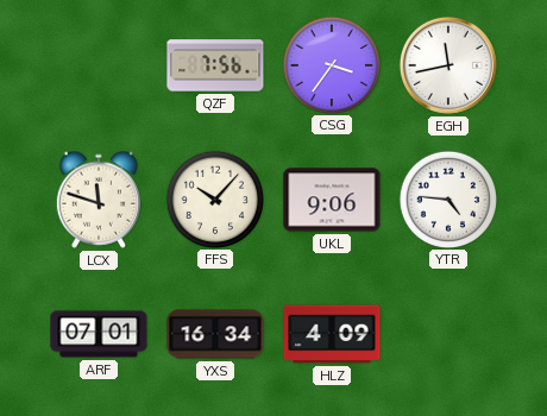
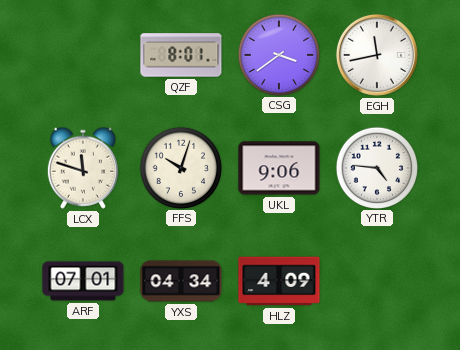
QZF: 7:56 -> 8:01 (181, 55)
CSG: 3:36 -> 3:39 (278, 54)
FFS: 10:07 -> 10:03 (180, 167)
YXS: 16:34 -> 04:34 (181, 281)
